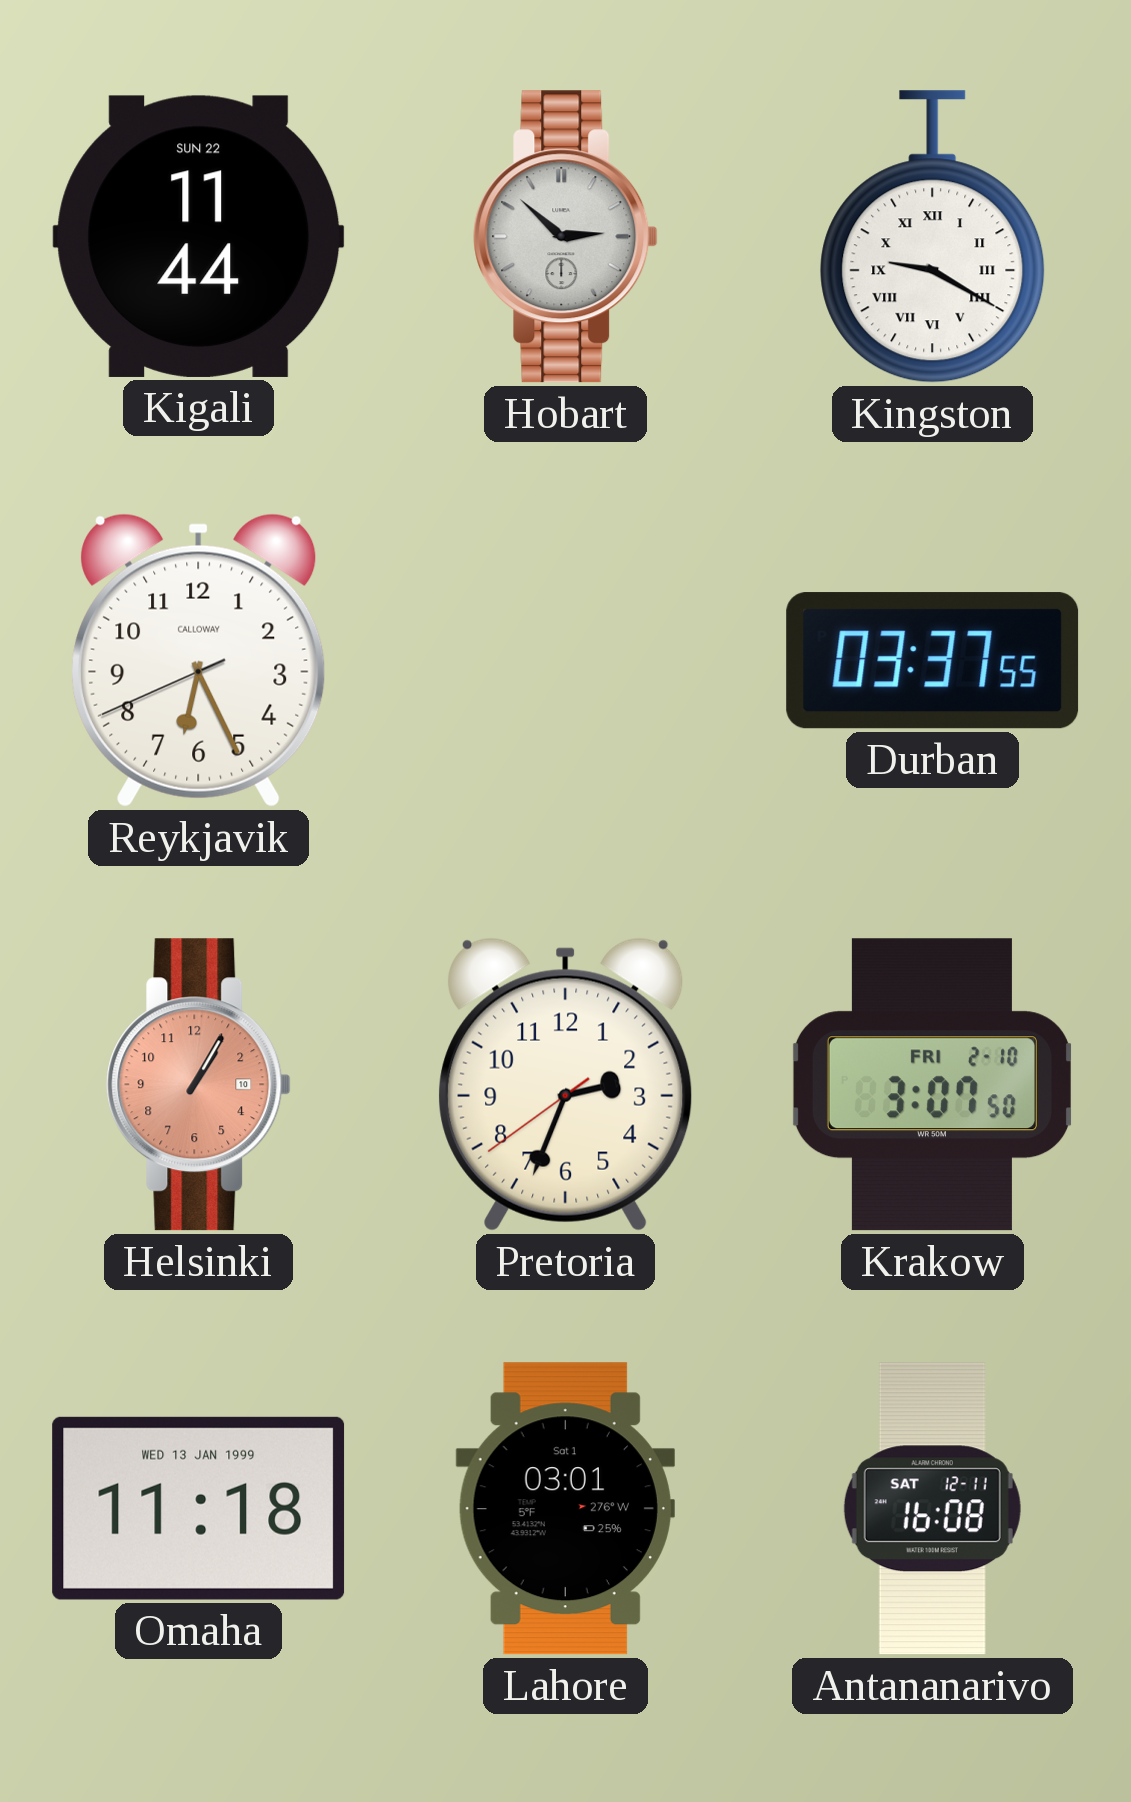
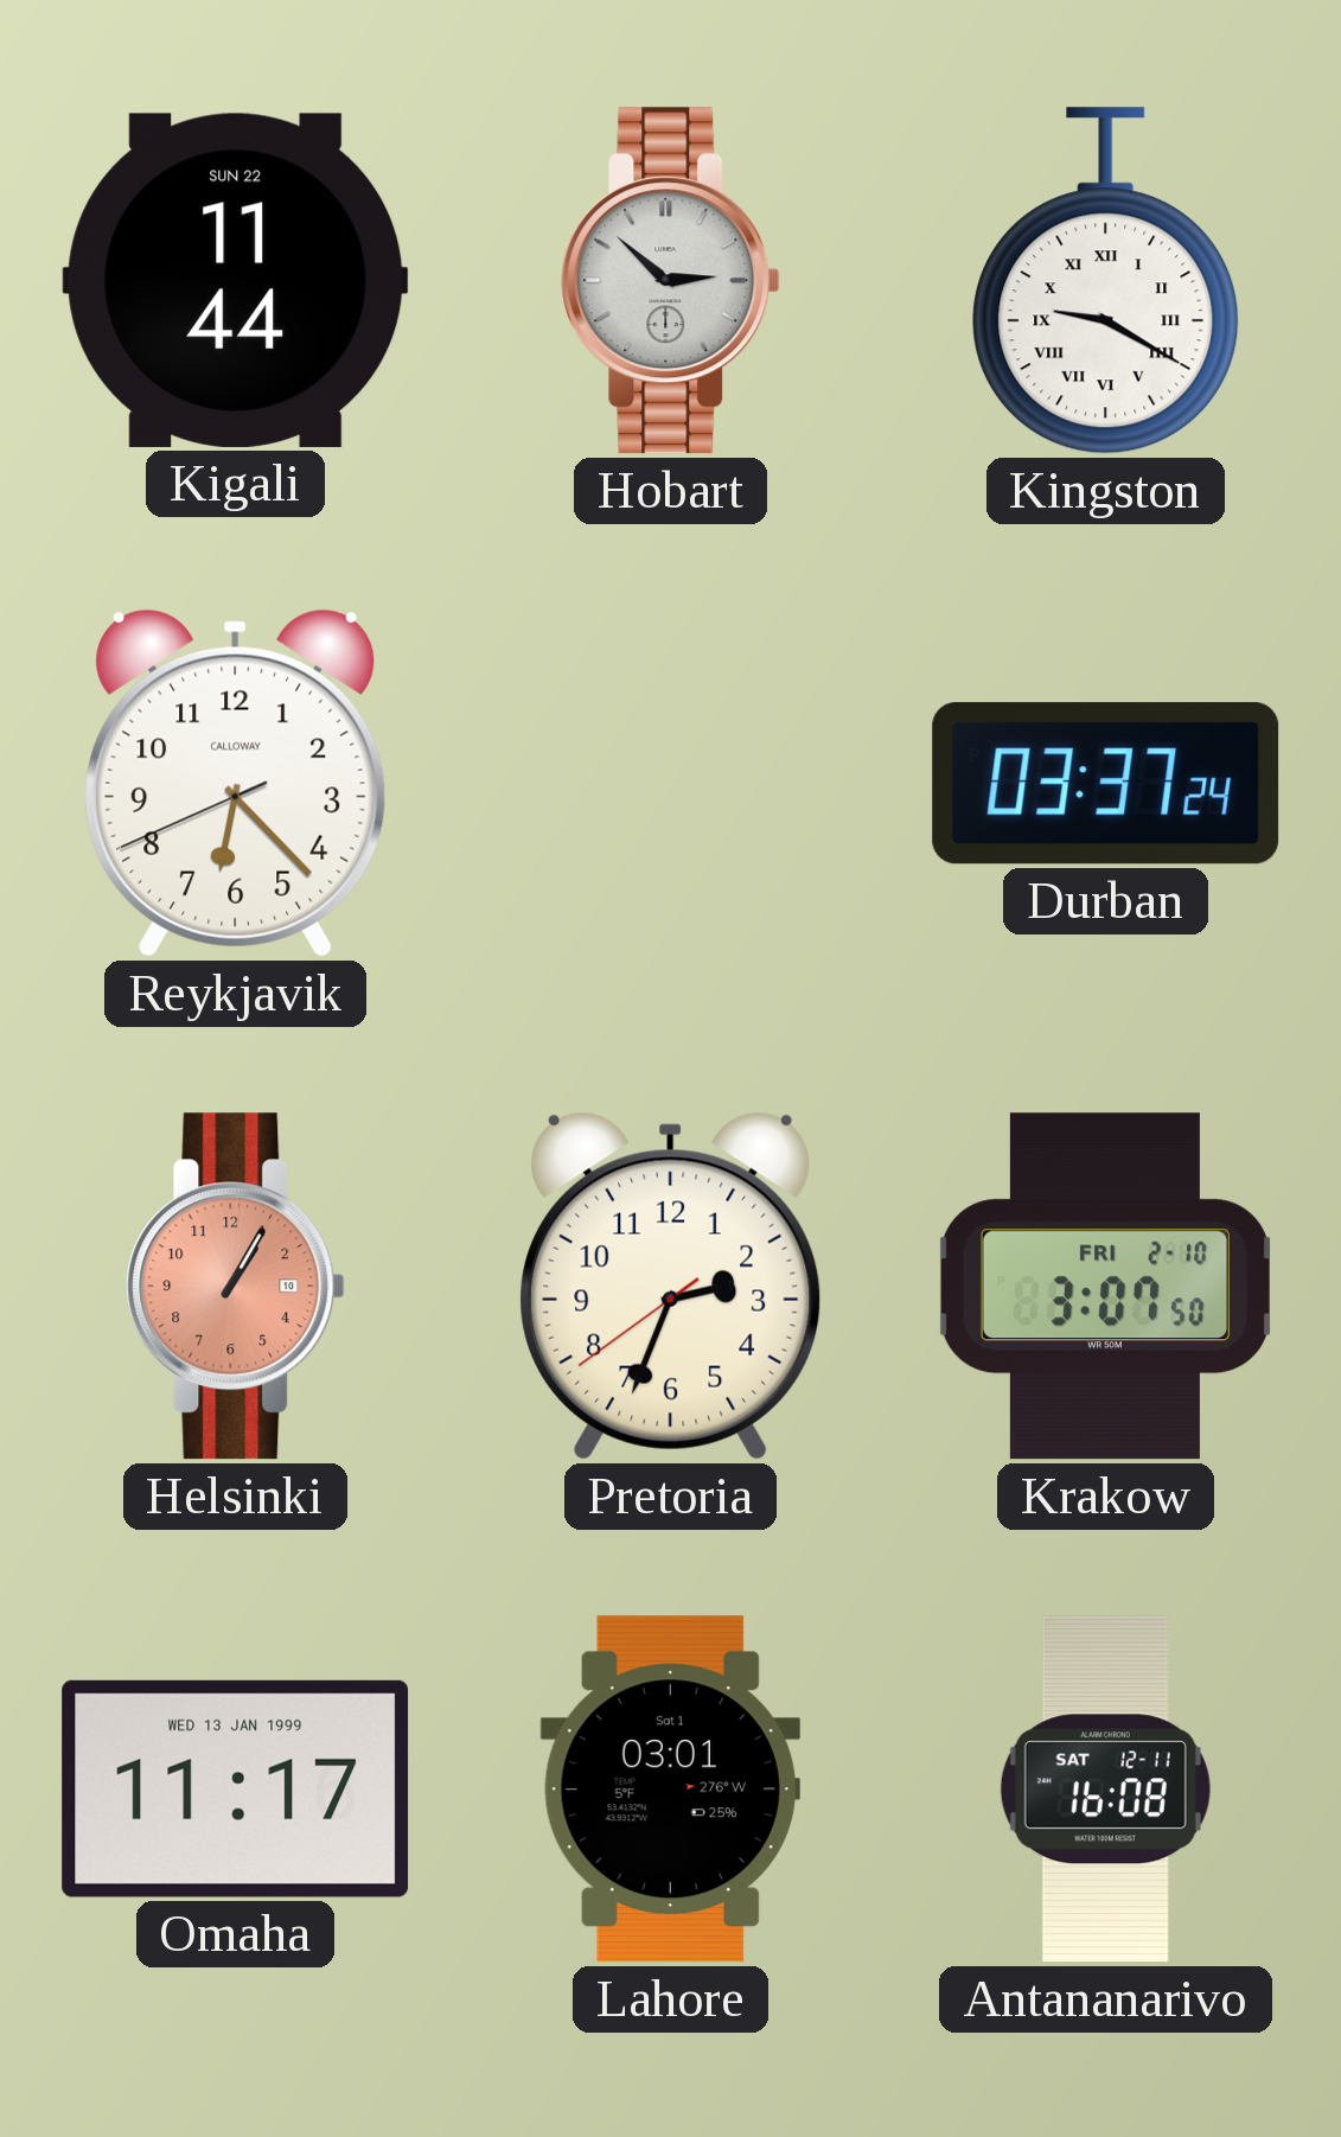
Reykjavik: 6:25 -> 6:22 (236, 783)
Durban: 03:37:55 -> 03:37:24 (1106, 784)
Omaha: 11:18 -> 11:17 (236, 1788)
